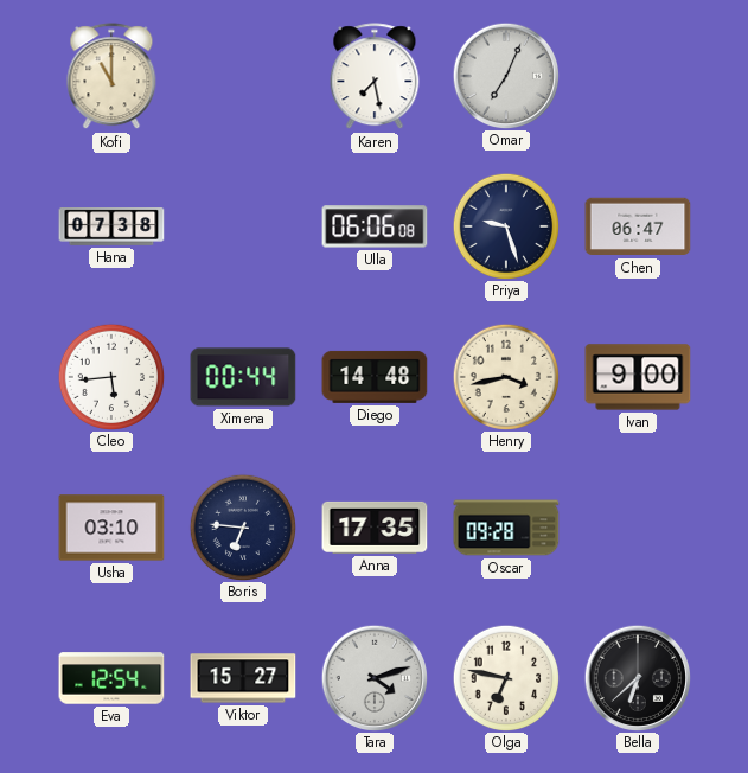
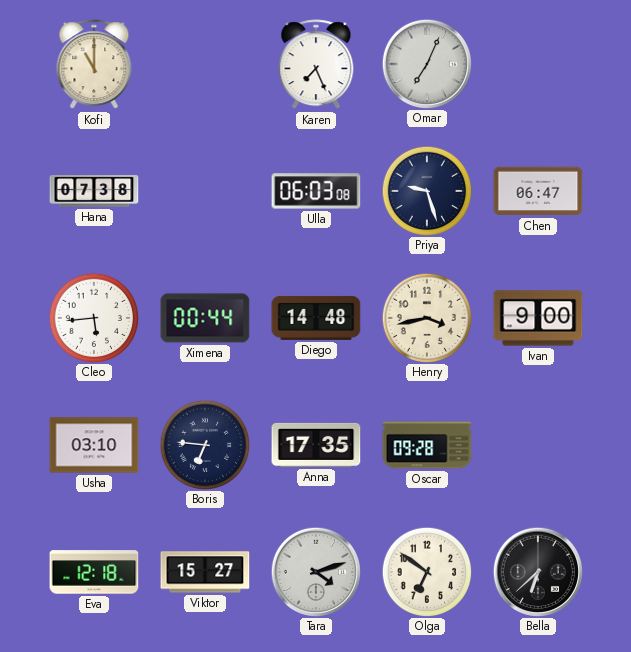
Karen: 7:28 -> 7:26 (316, 65)
Ulla: 06:06 -> 06:03 (316, 191)
Eva: 12:54 -> 12:18 (94, 572)
Olga: 6:47 -> 6:51 (426, 571)
